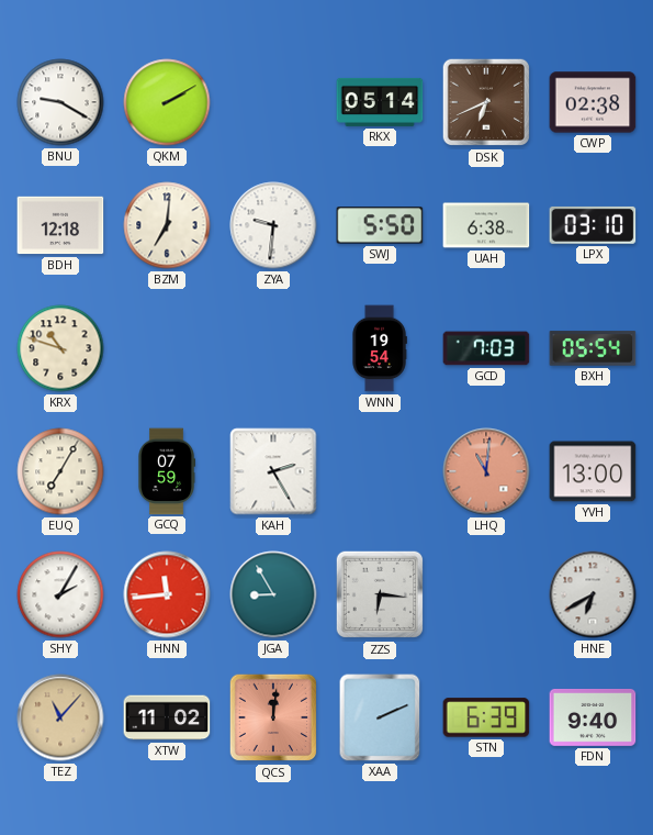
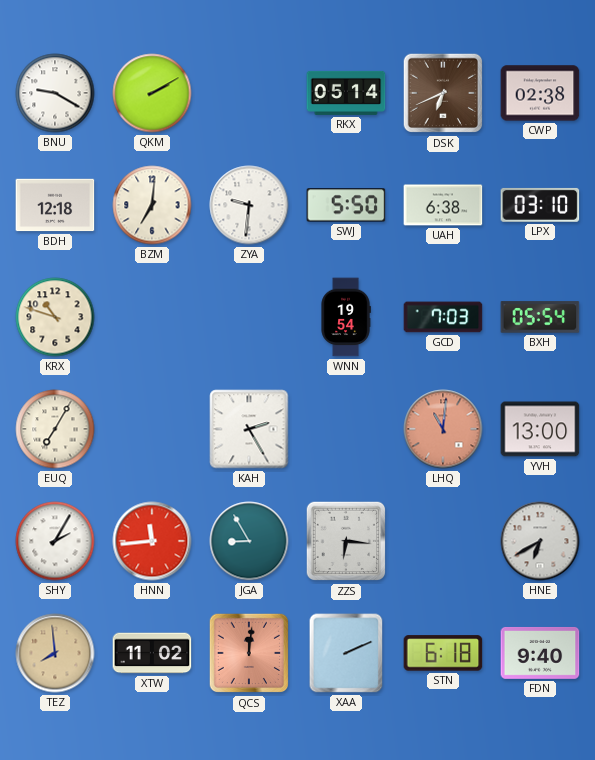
GCQ: 07:59 -> none (166, 471)
TEZ: 11:07 -> 7:59 (55, 653)
STN: 6:39 -> 6:18 (443, 653)
